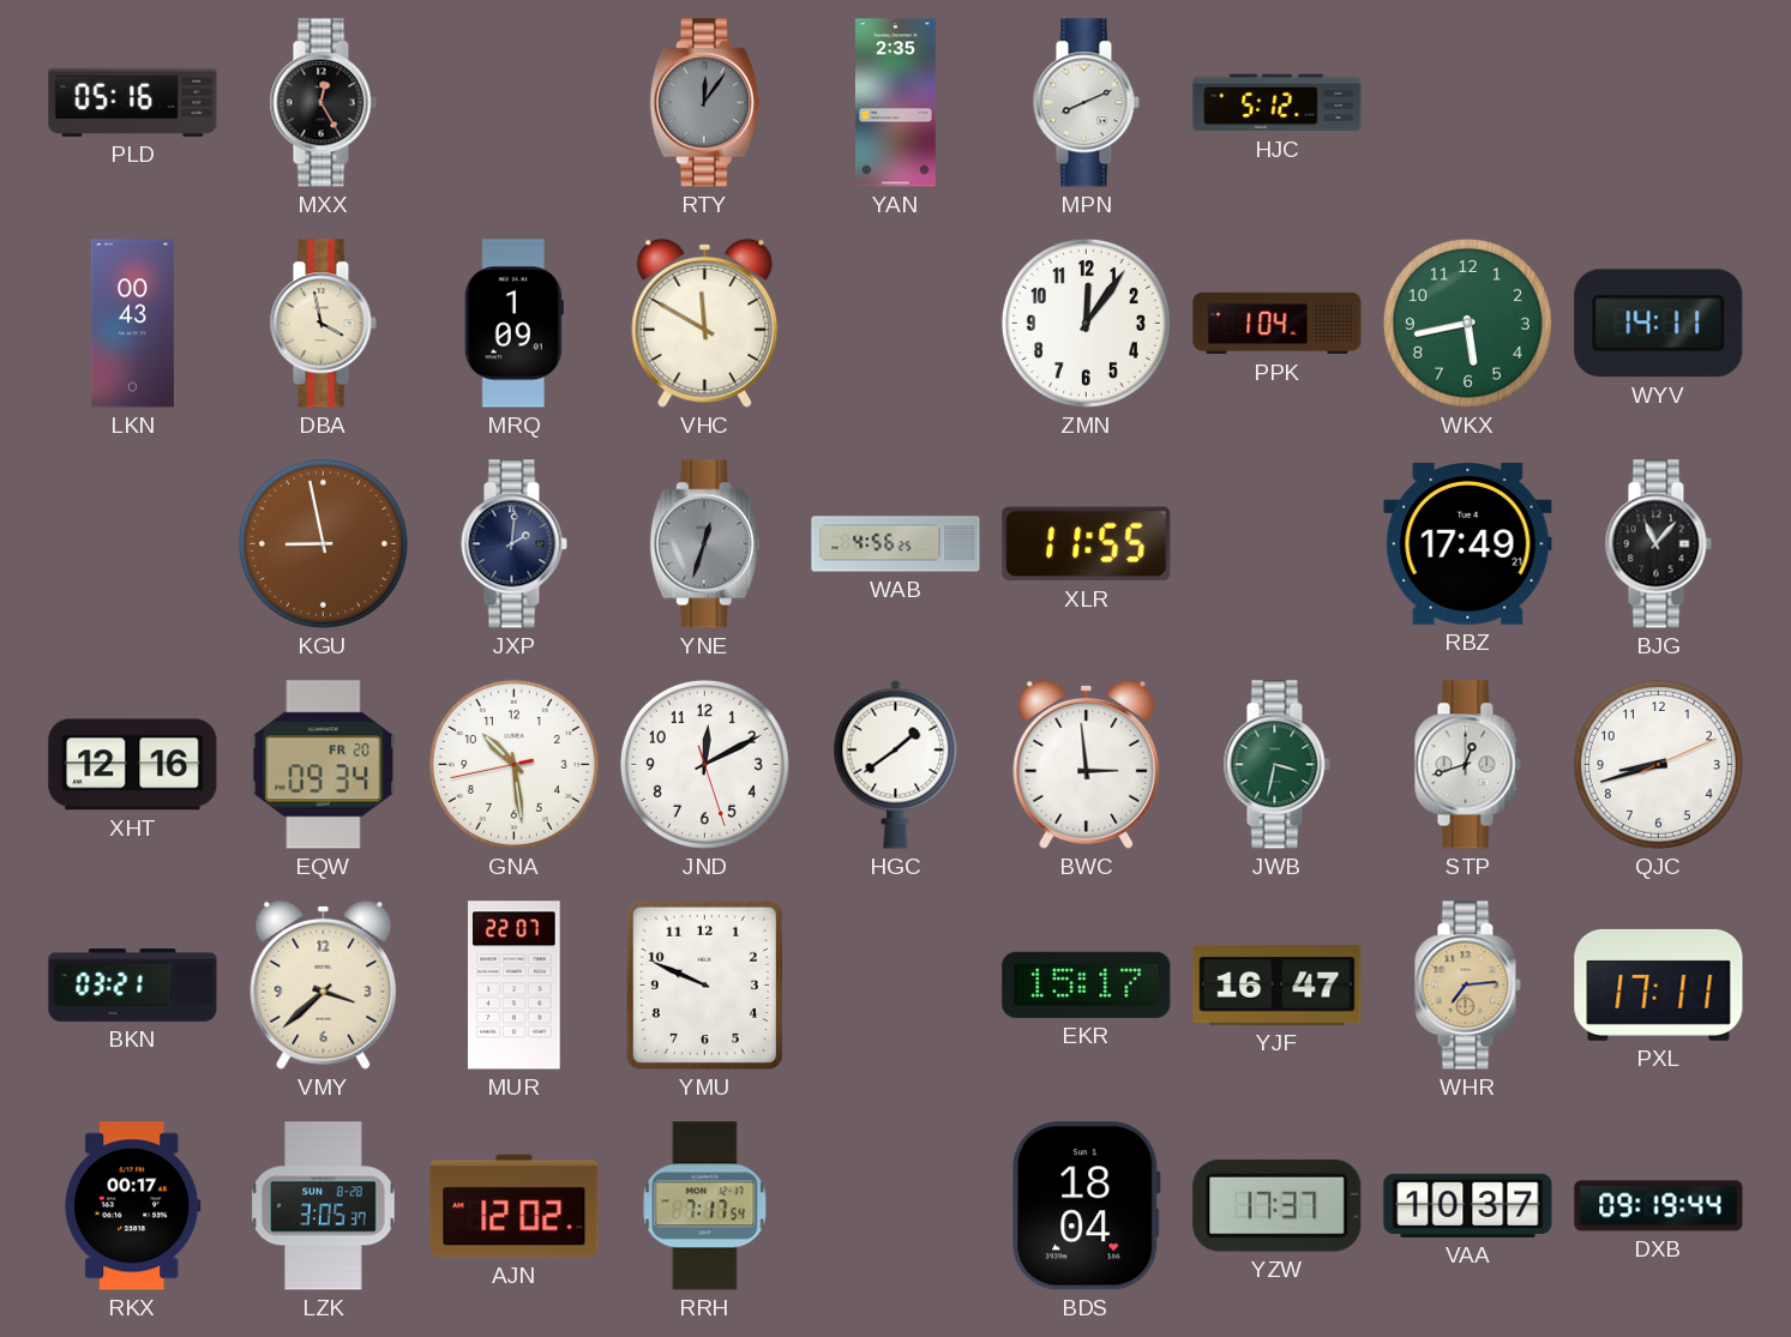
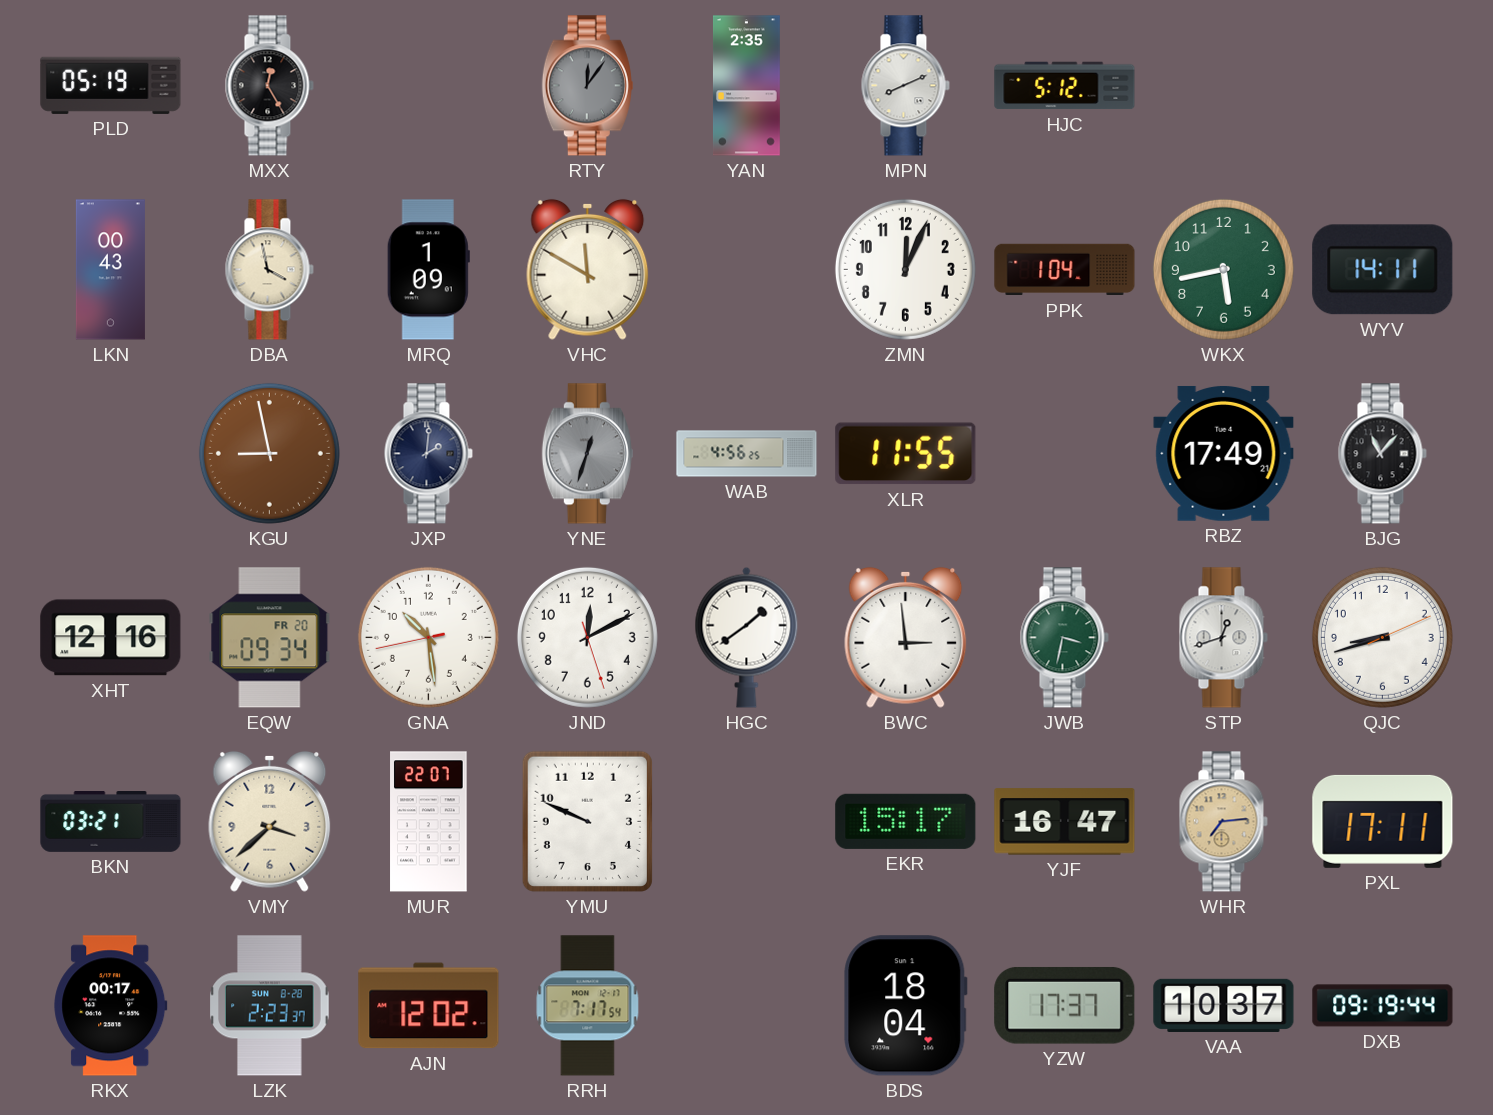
PLD: 05:16 -> 05:19 (111, 85)
ZMN: 12:06 -> 12:04 (905, 269)
LZK: 3:05 -> 2:23 (270, 1006)
